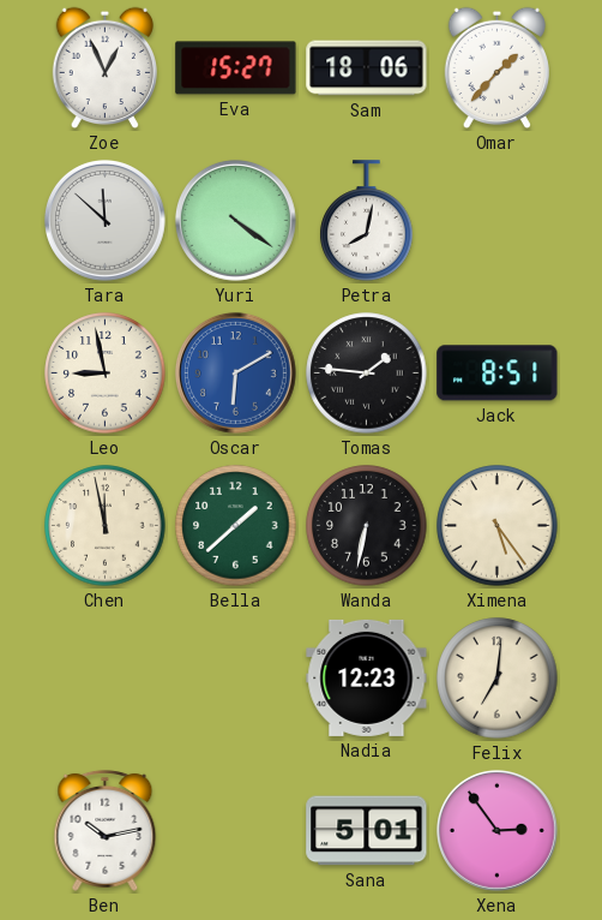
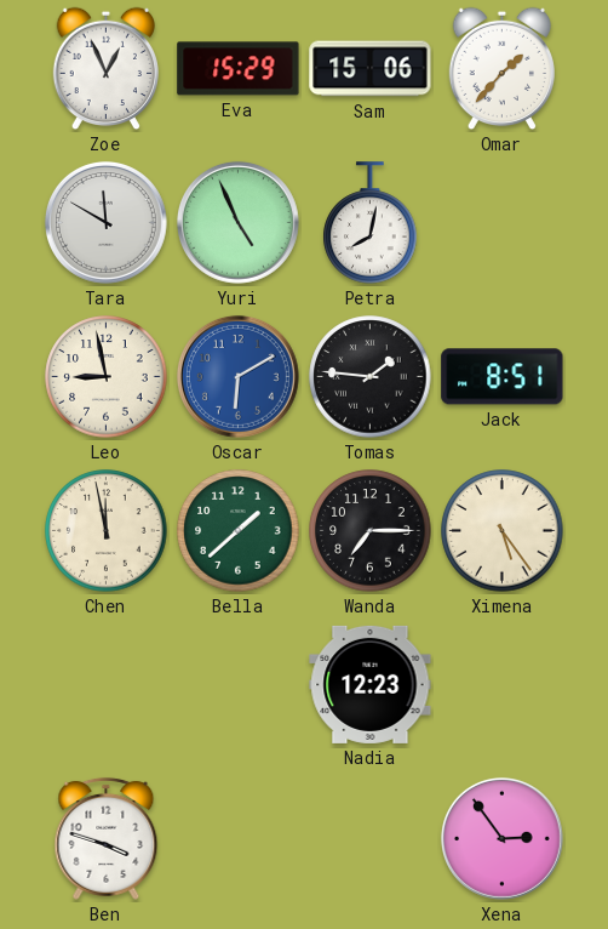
Eva: 15:27 -> 15:29 (239, 69)
Sam: 18:06 -> 15:06 (371, 69)
Tara: 11:52 -> 11:50 (105, 222)
Yuri: 4:21 -> 4:56 (237, 222)
Wanda: 6:32 -> 7:15 (371, 531)
Felix: 7:01 -> none (498, 679)
Ben: 10:13 -> 3:48 (107, 838)
Sana: 5:01 -> none (367, 831)
